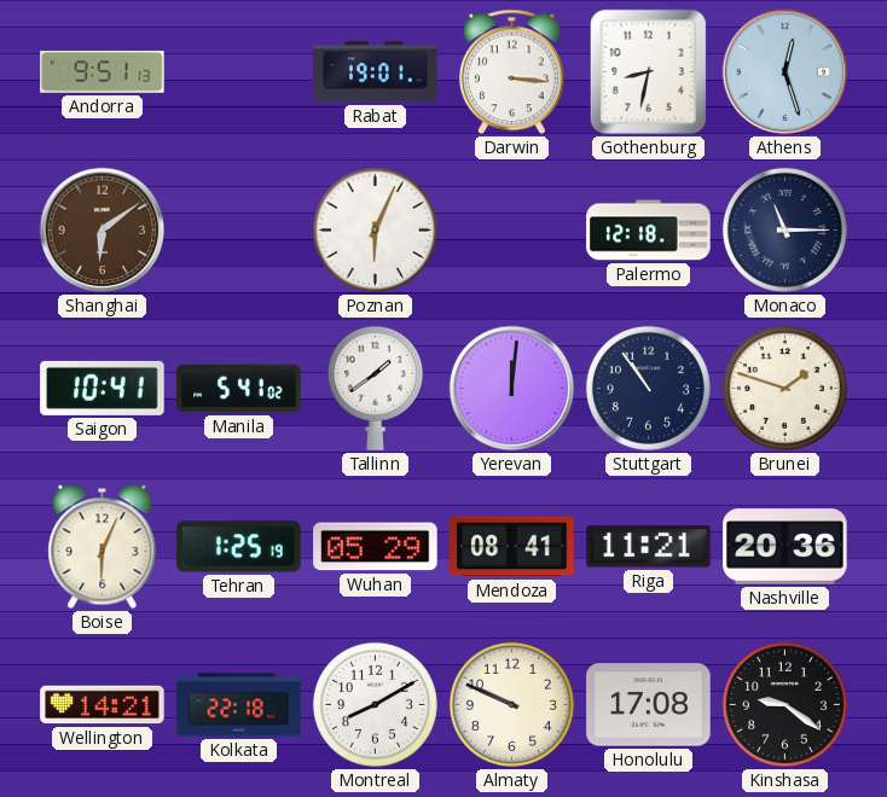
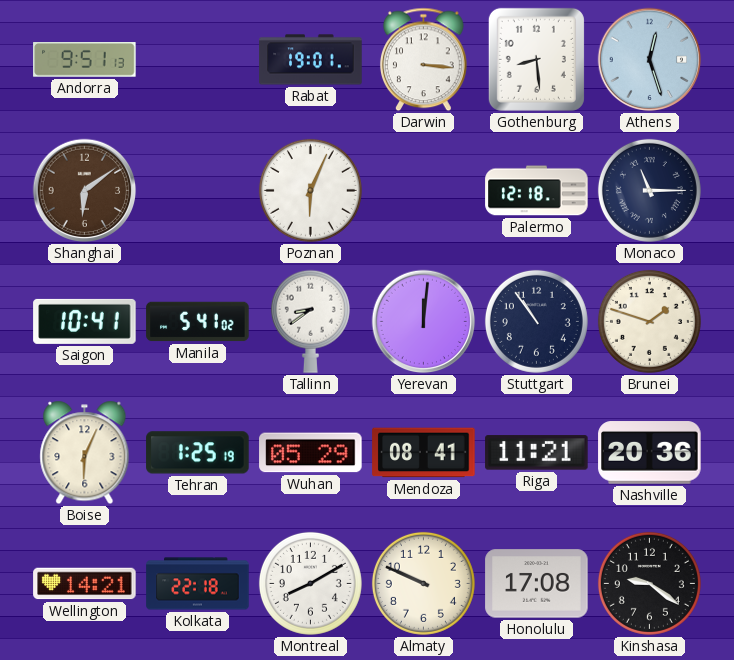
Gothenburg: 8:32 -> 8:29 (536, 59)
Tallinn: 1:39 -> 8:39 (310, 321)
